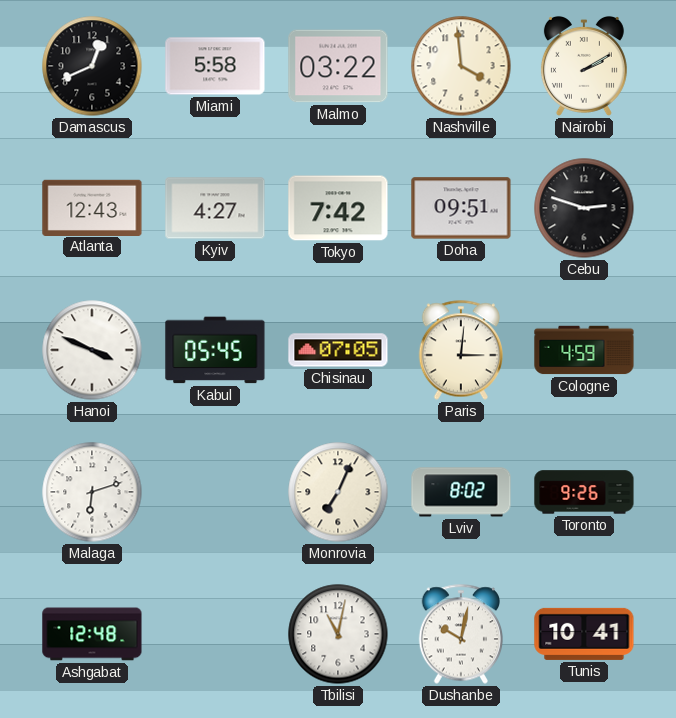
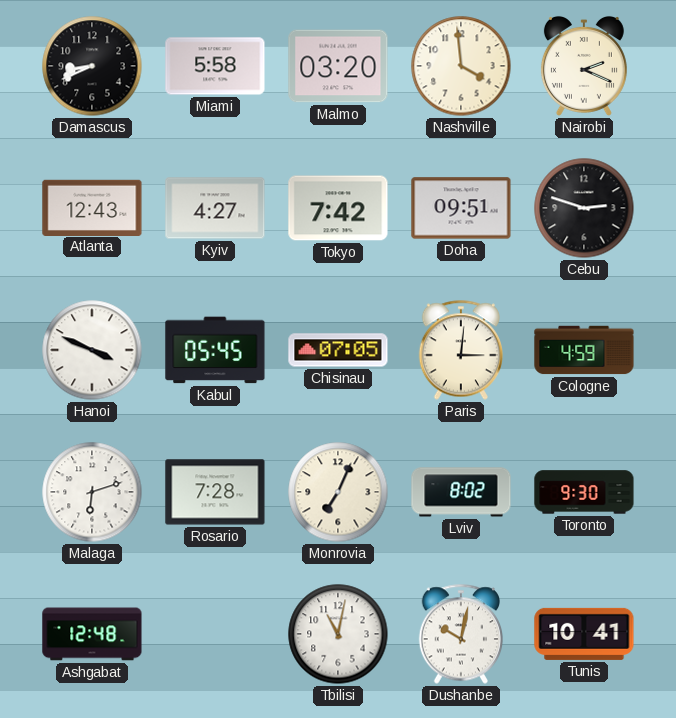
Damascus: 12:41 -> 8:41 (92, 66)
Malmo: 03:22 -> 03:20 (338, 66)
Nairobi: 2:10 -> 2:19 (584, 66)
Rosario: none -> 7:28 (215, 492)
Toronto: 9:26 -> 9:30 (584, 492)
